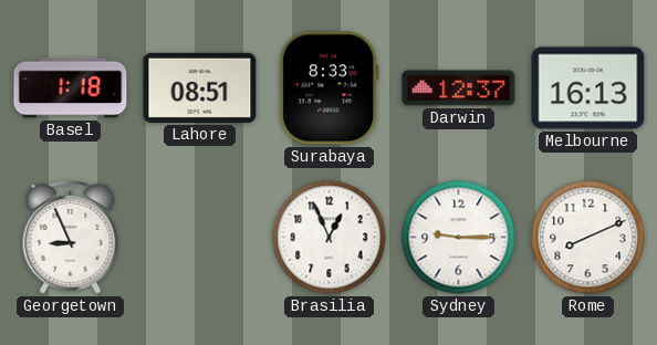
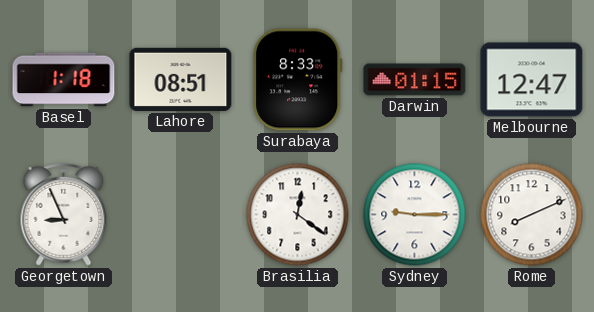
Darwin: 12:37 -> 01:15 (415, 80)
Melbourne: 16:13 -> 12:47 (532, 80)
Brasilia: 12:56 -> 12:21 (298, 215)
